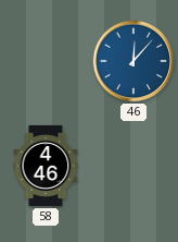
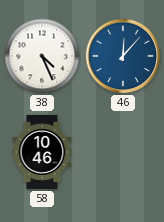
38: none -> 4:26 (42, 56)
58: 4:46 -> 10:46 (42, 152)
